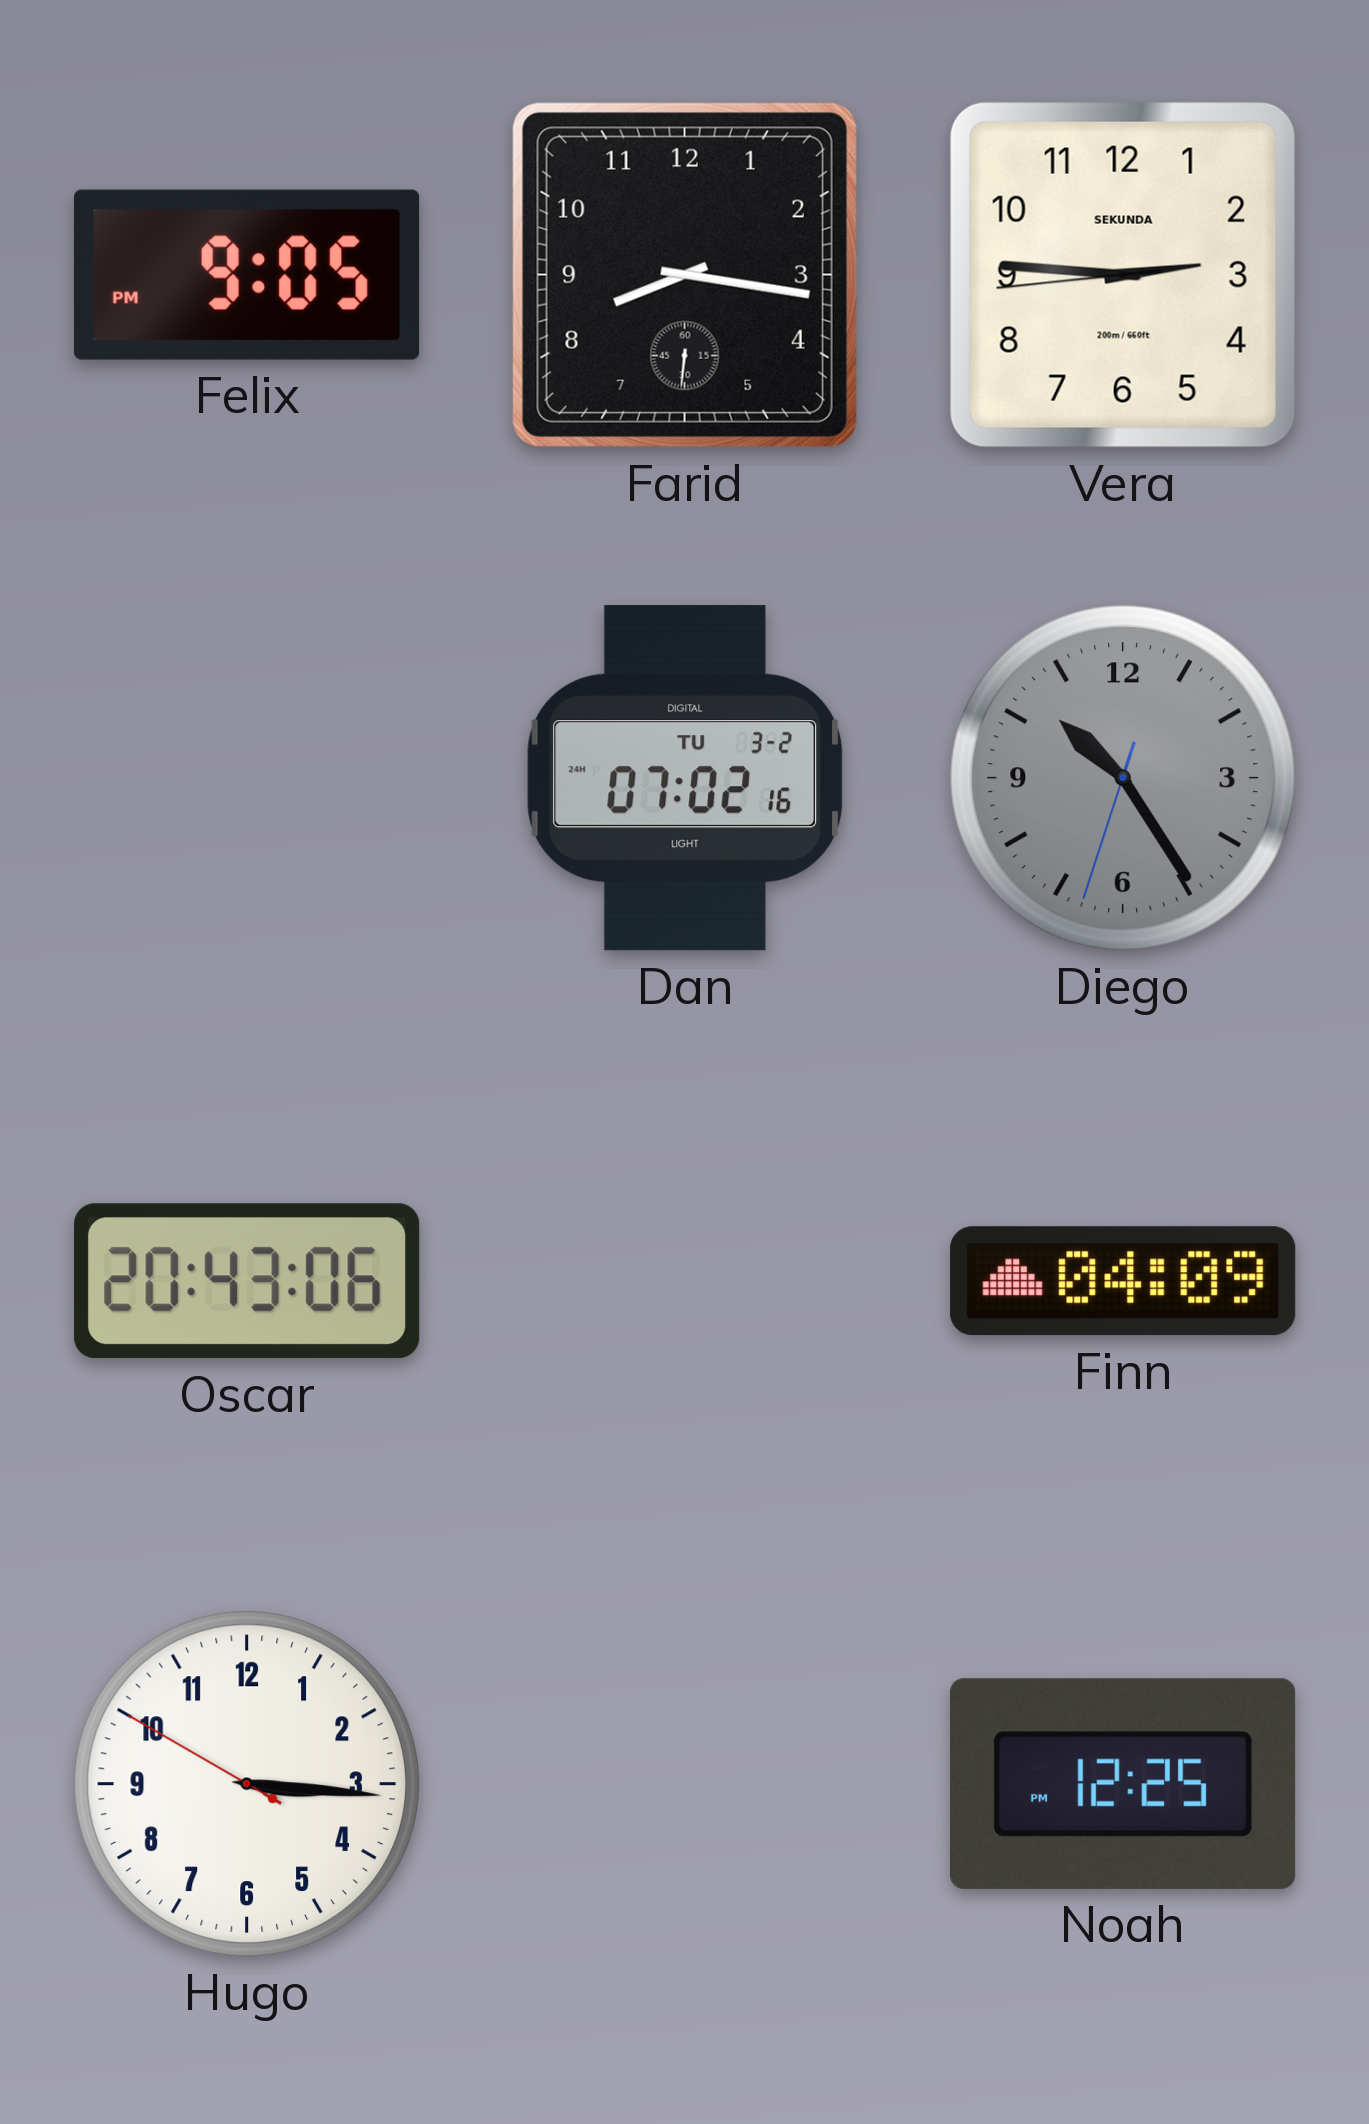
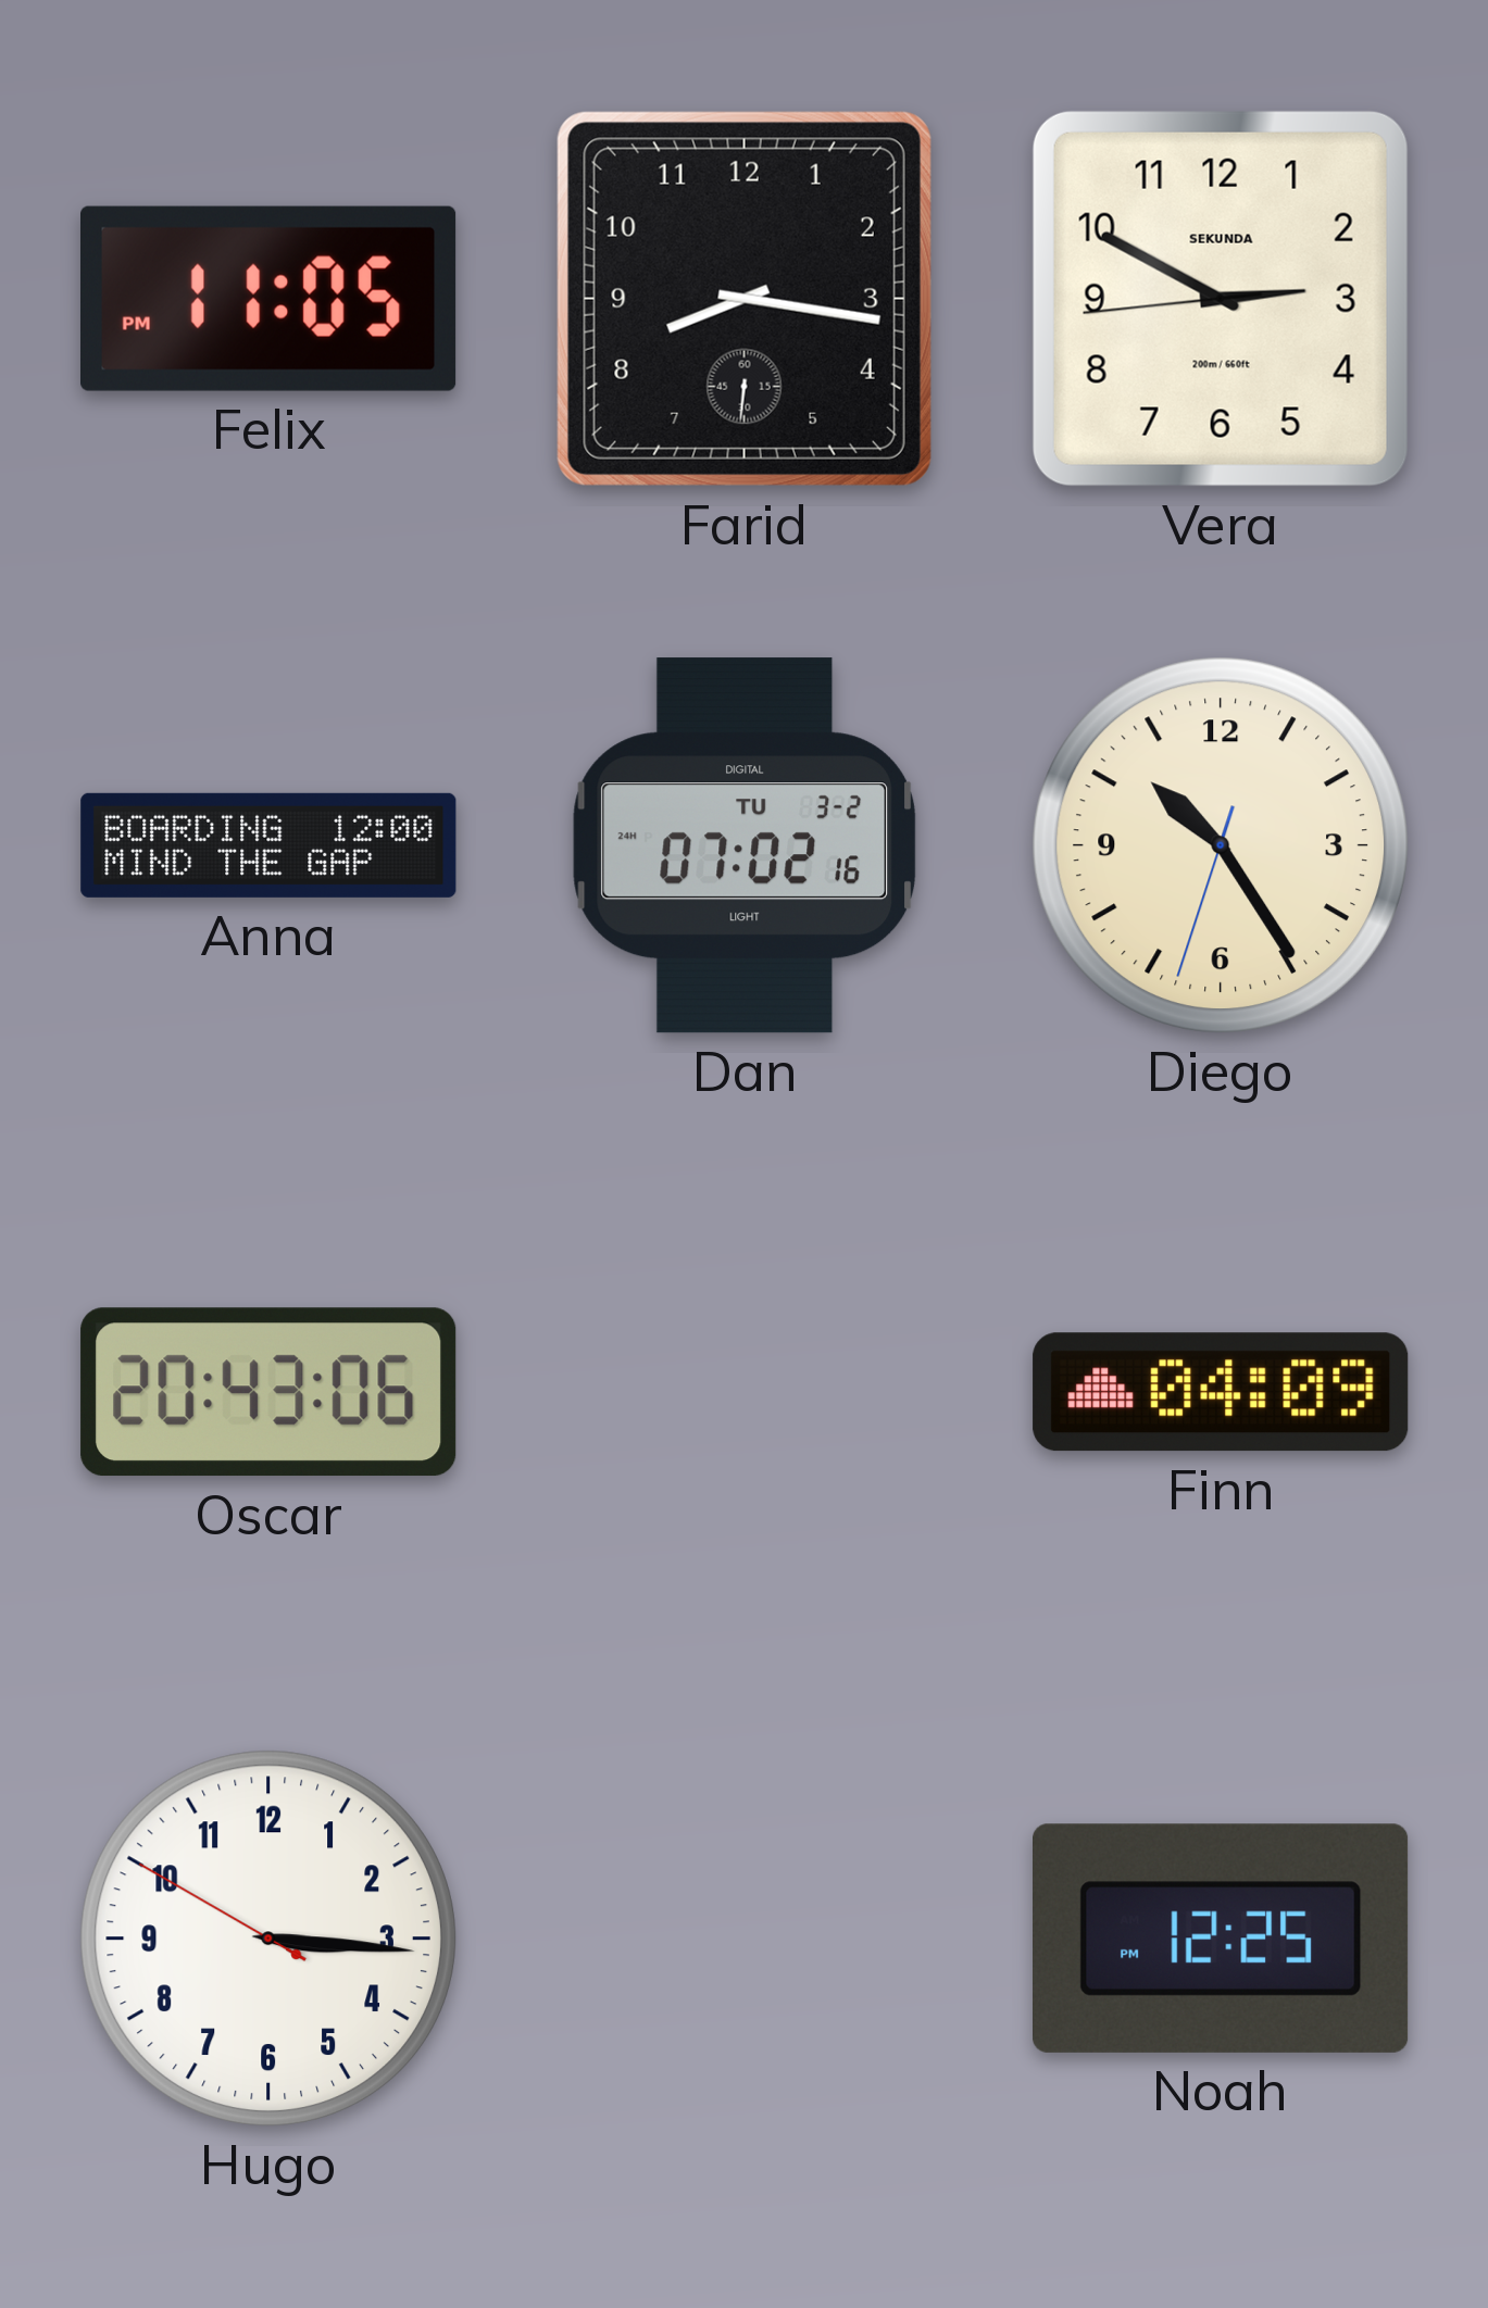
Felix: 9:05 -> 11:05 (270, 299)
Vera: 2:45 -> 2:49 (1221, 299)
Anna: none -> 12:00 (268, 845)
Diego dial: grey -> cream (1221, 845)
